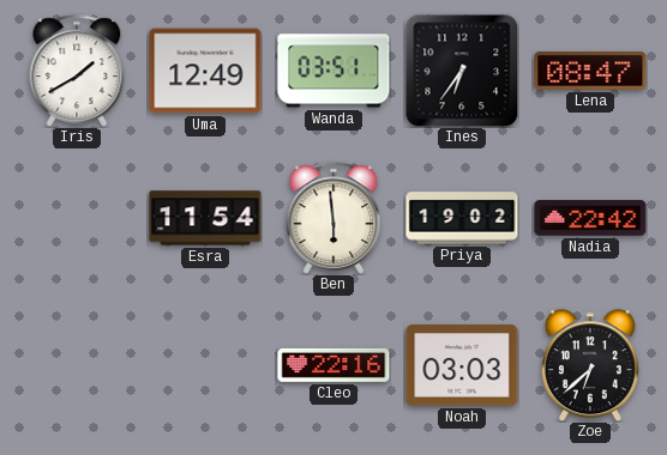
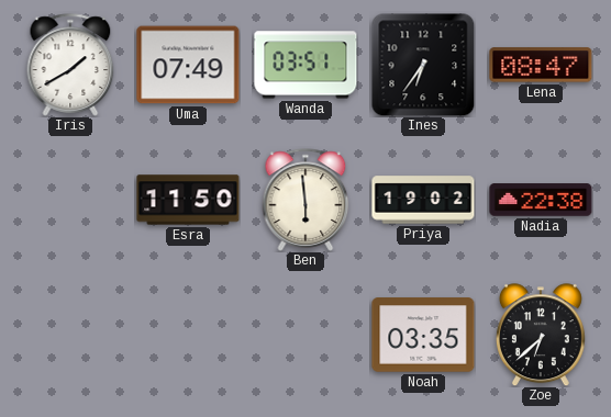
Uma: 12:49 -> 07:49 (188, 65)
Esra: 11:54 -> 11:50 (188, 200)
Nadia: 22:42 -> 22:38 (541, 200)
Cleo: 22:16 -> none (333, 365)
Noah: 03:03 -> 03:35 (423, 335)
